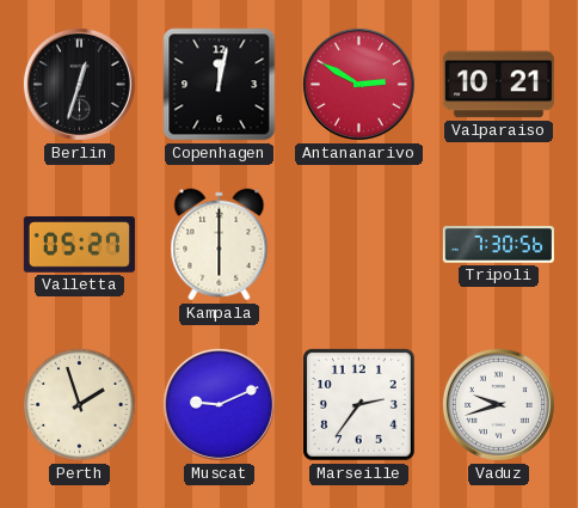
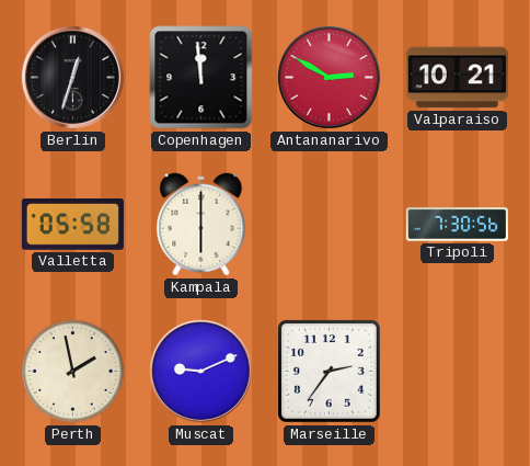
Copenhagen: 12:02 -> 11:59 (201, 78)
Valletta: 05:27 -> 05:58 (72, 225)
Perth: 1:57 -> 1:58 (72, 371)
Vaduz: 9:42 -> none (498, 404)
